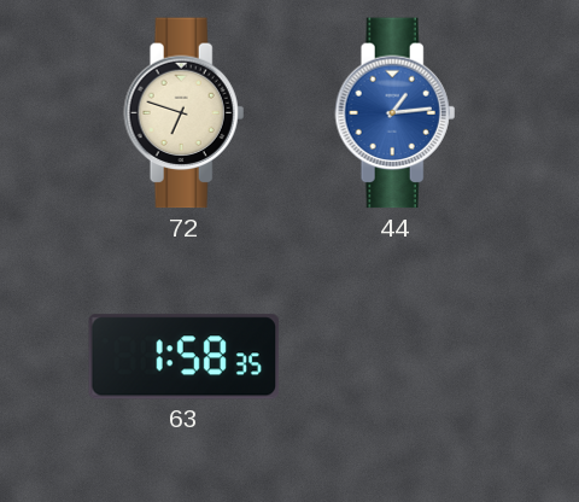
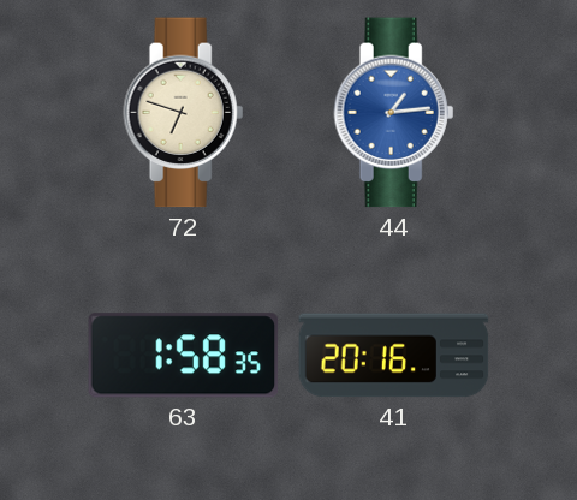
41: none -> 20:16 (394, 356)
